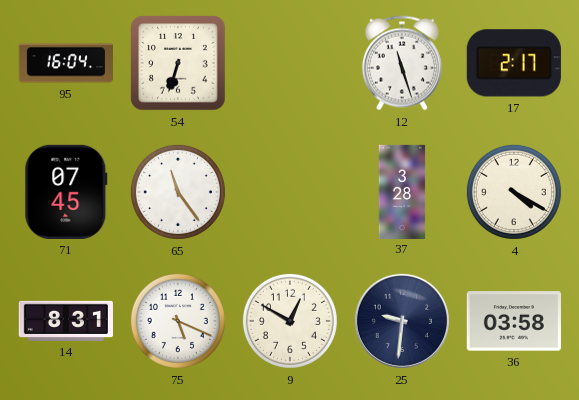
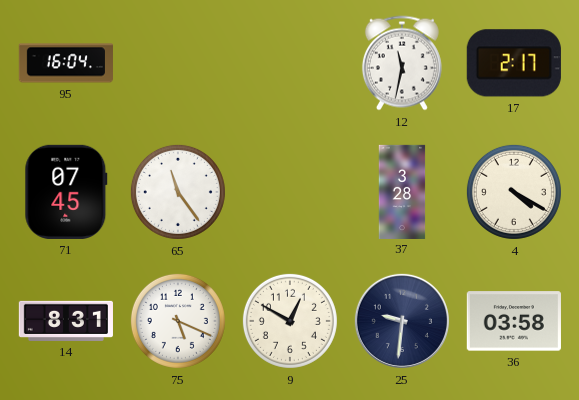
54: 6:33 -> none (178, 63)
12: 11:27 -> 11:32 (402, 63)
